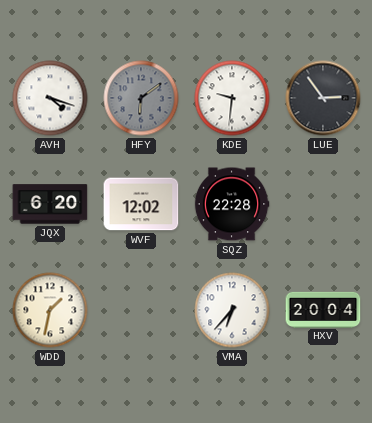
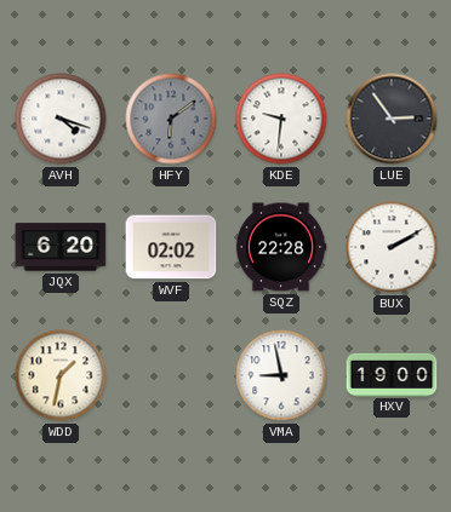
WVF: 12:02 -> 02:02 (171, 247)
BUX: none -> 2:10 (392, 247)
VMA: 6:37 -> 8:58 (281, 375)
HXV: 20:04 -> 19:00 (392, 374)
